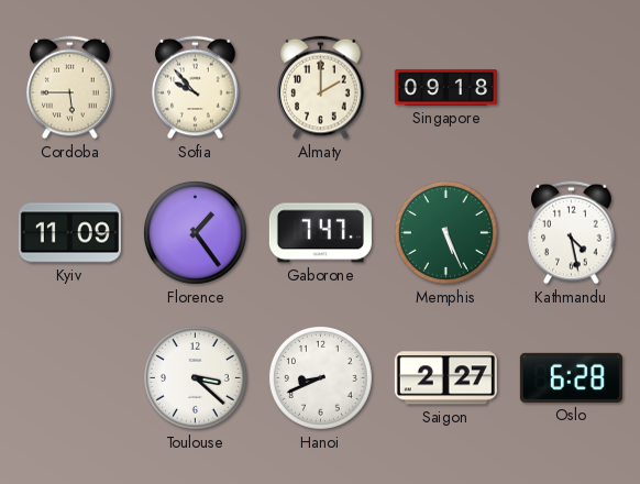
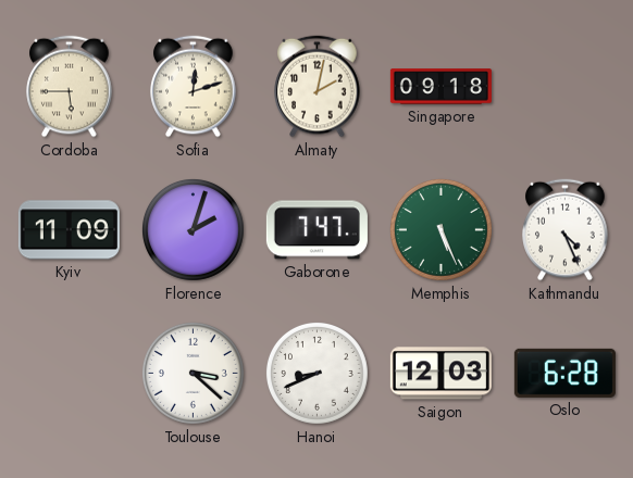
Sofia: 9:53 -> 12:12 (194, 87)
Almaty: 2:00 -> 2:02 (318, 87)
Florence: 1:24 -> 2:03 (193, 229)
Kathmandu: 4:28 -> 4:26 (566, 230)
Saigon: 2:27 -> 12:03 (440, 374)
